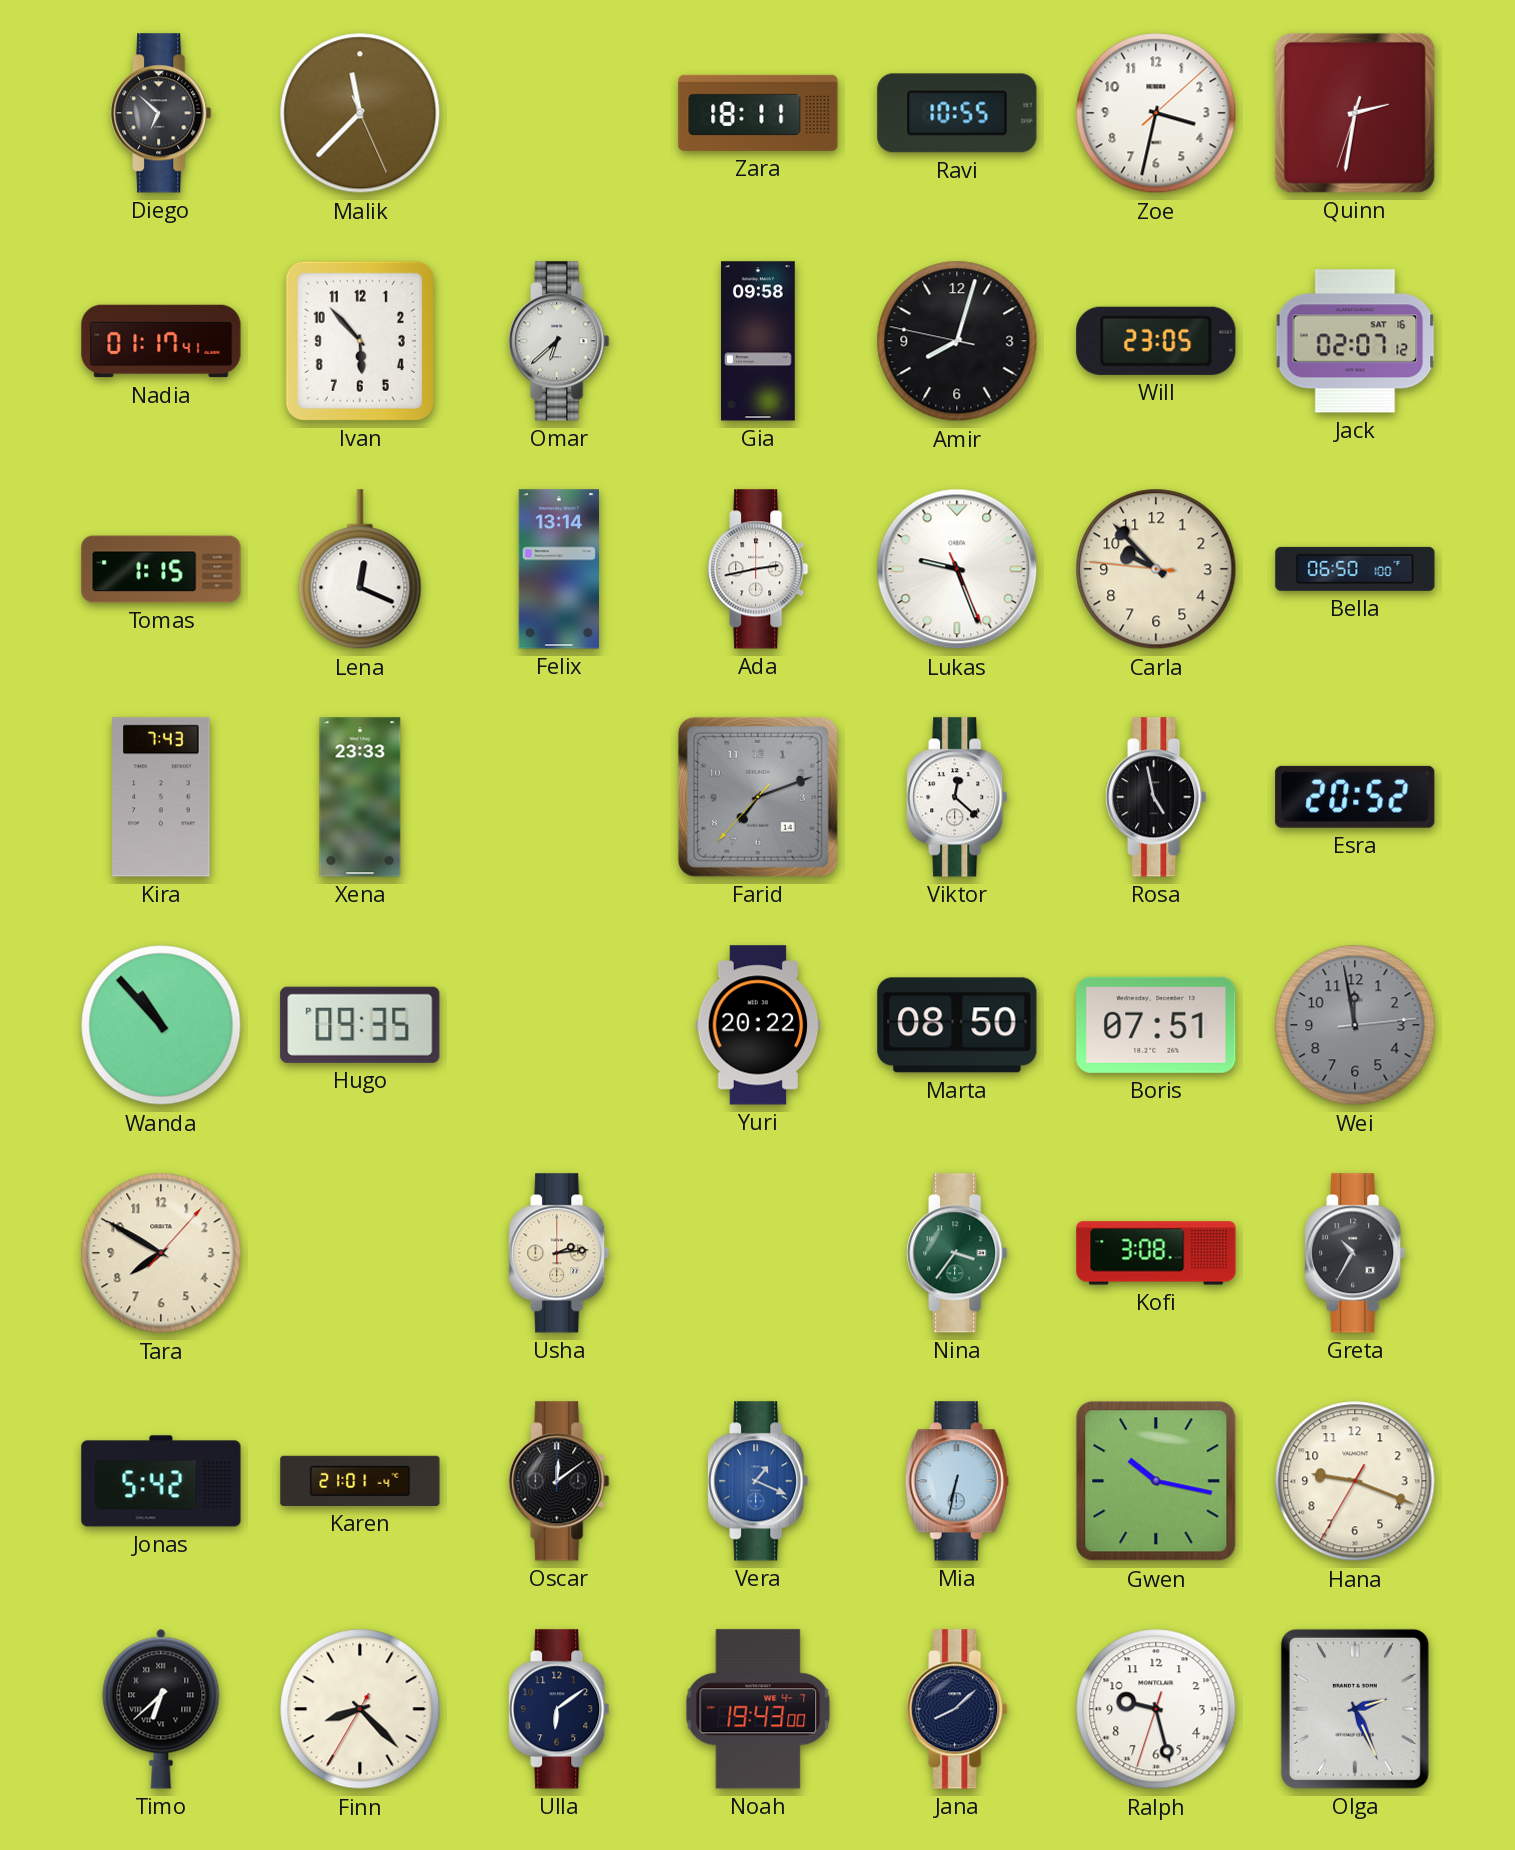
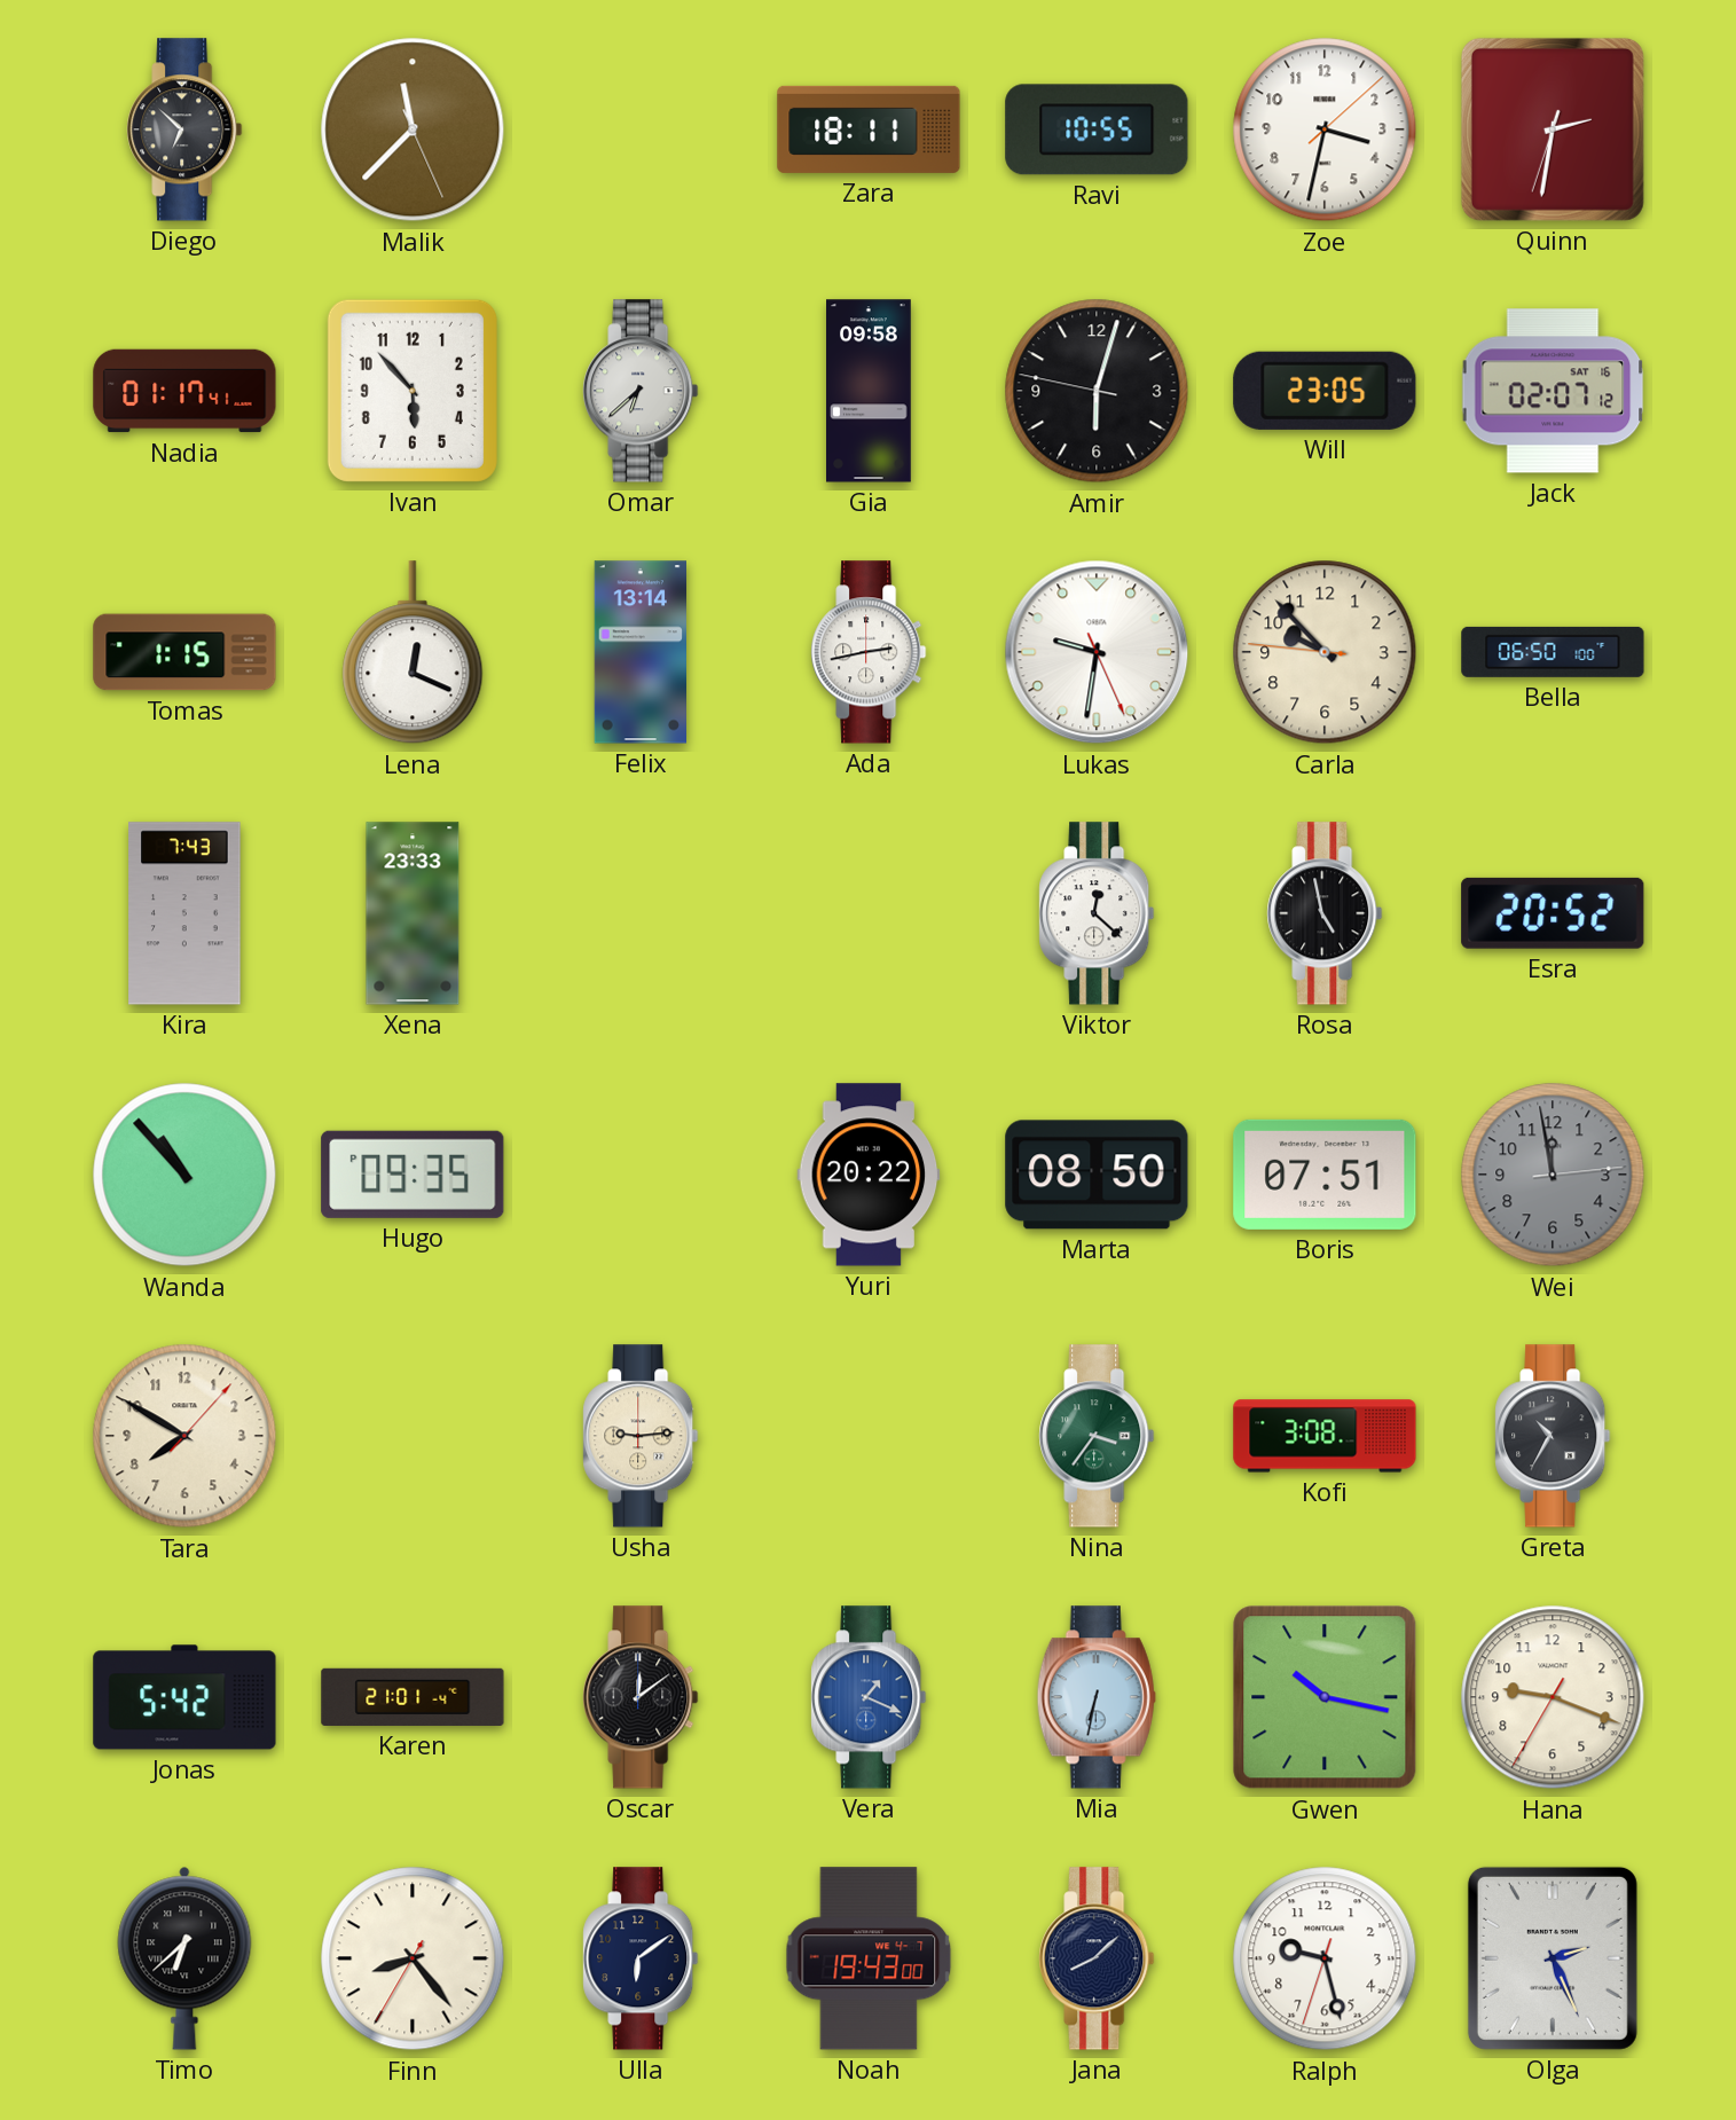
Amir: 8:02 -> 6:02 (1097, 391)
Lukas: 9:26 -> 9:31 (1097, 652)
Farid: 7:11 -> none (758, 797)
Usha: 2:14 -> 9:14 (641, 1436)
Finn: 8:22 -> 8:23 (413, 1958)
